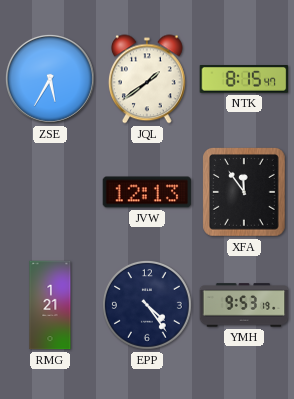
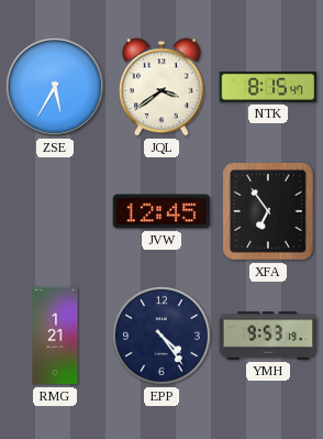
JQL: 1:39 -> 3:39 (161, 87)
JVW: 12:13 -> 12:45 (161, 211)
XFA: 11:54 -> 6:54 (269, 212)
